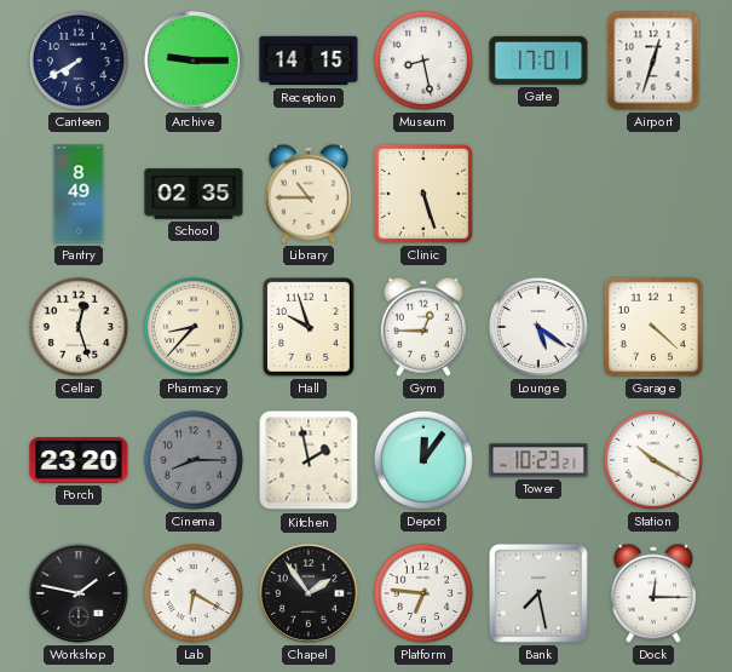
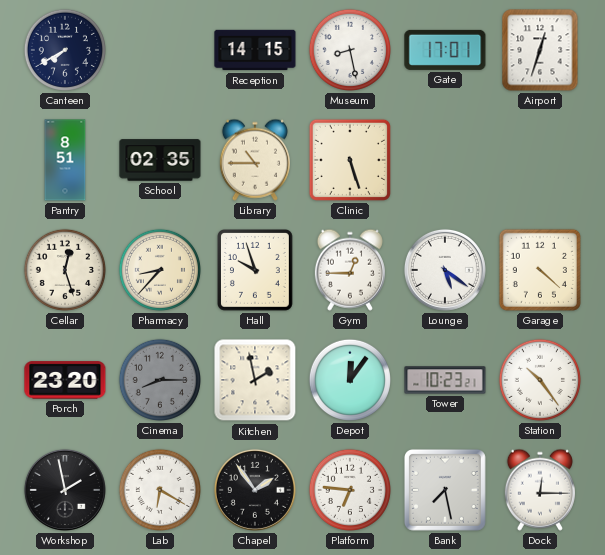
Archive: 9:15 -> none (194, 61)
Pantry: 8:49 -> 8:51 (65, 160)
Station: 10:20 -> 10:24 (540, 380)
Workshop: 1:47 -> 1:58 (65, 490)
